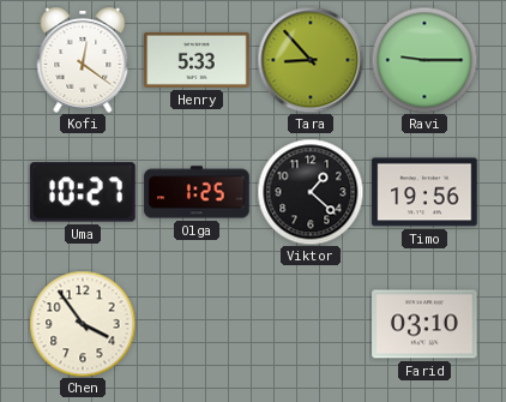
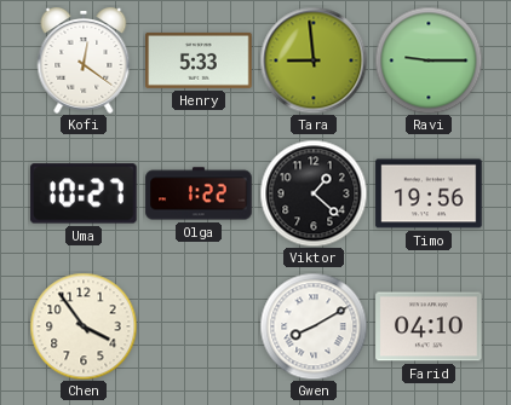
Tara: 8:53 -> 8:59 (314, 60)
Olga: 1:25 -> 1:22 (199, 193)
Gwen: none -> 8:10 (314, 326)
Farid: 03:10 -> 04:10 (429, 326)
